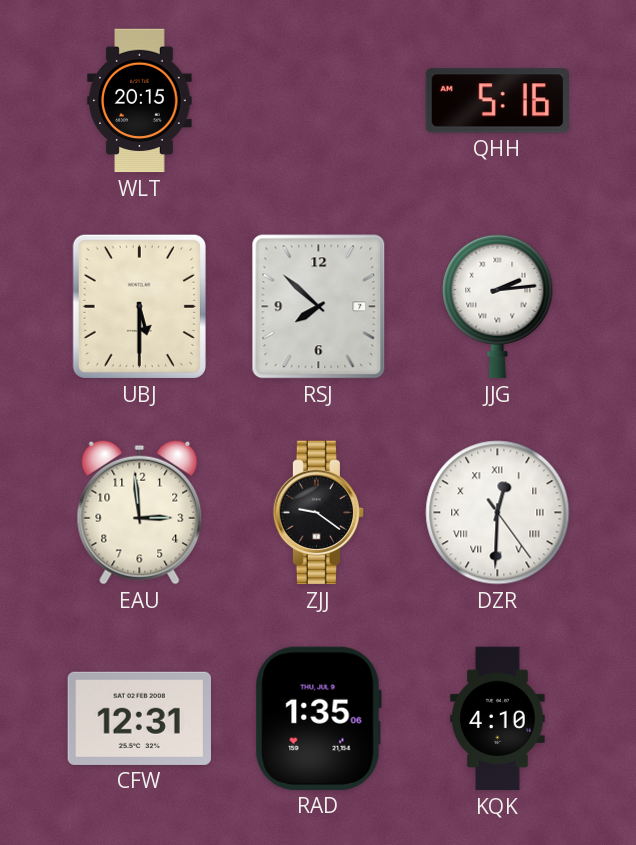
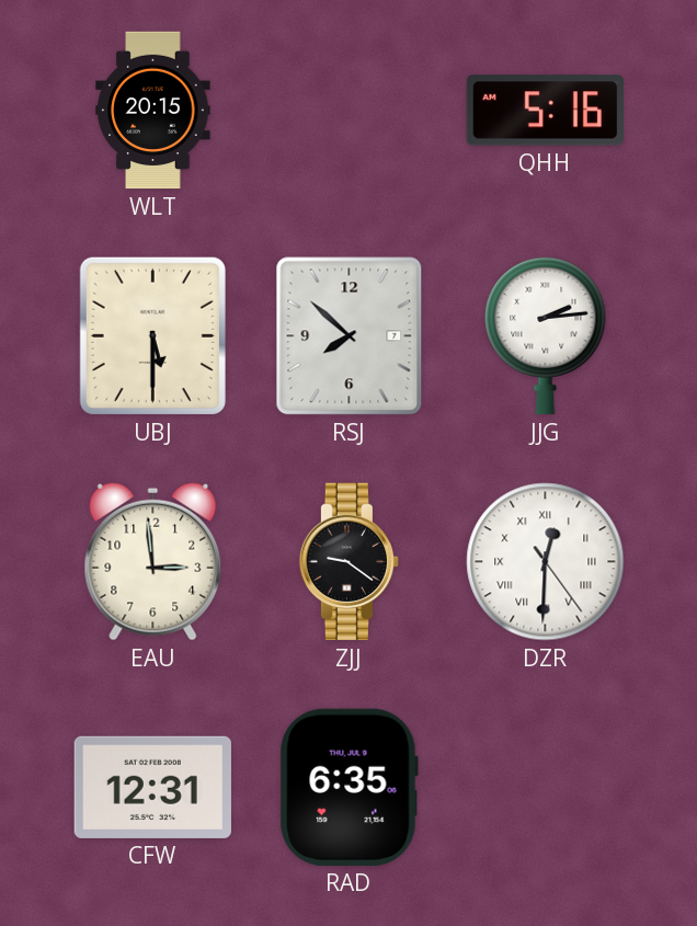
RAD: 1:35 -> 6:35 (348, 787)
KQK: 4:10 -> none (498, 719)
